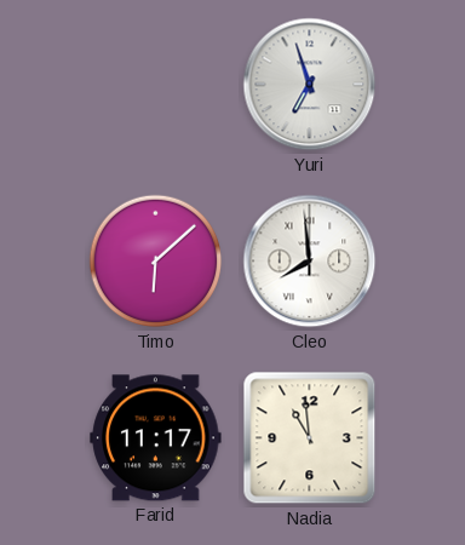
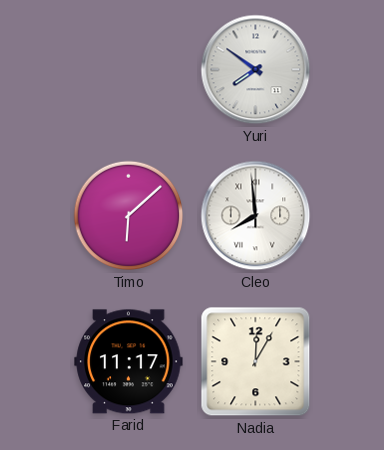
Yuri: 6:57 -> 7:51 (256, 70)
Nadia: 10:59 -> 12:05 (256, 362)
